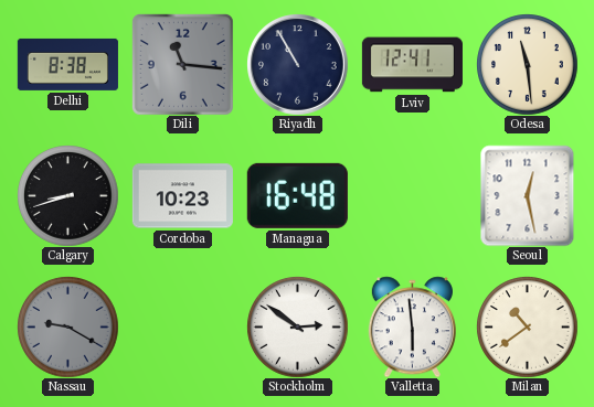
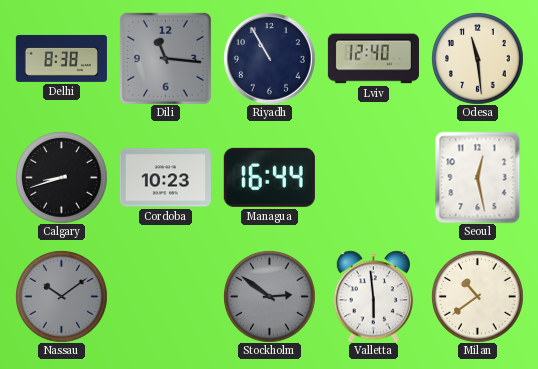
Lviv: 12:41 -> 12:40 (373, 59)
Managua: 16:48 -> 16:44 (269, 177)
Nassau: 9:20 -> 10:09 (61, 296)
Stockholm dial: white -> grey (269, 296)
